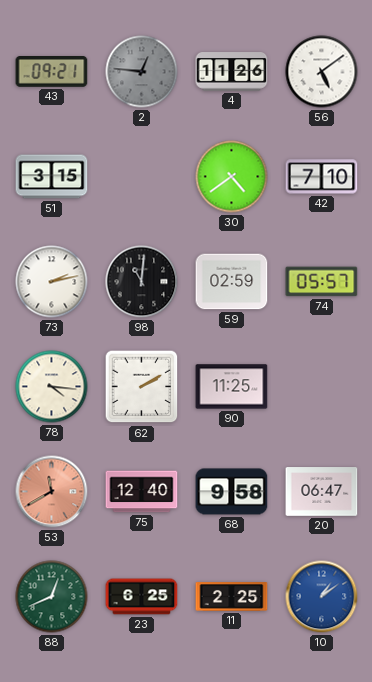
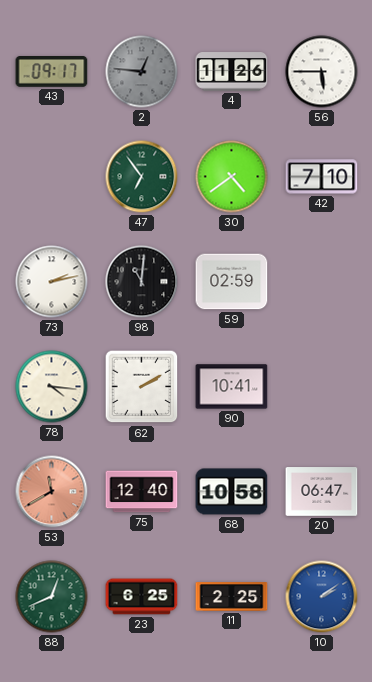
43: 09:21 -> 09:17 (52, 72)
56: 5:09 -> 5:45 (322, 72)
51: 3:15 -> none (52, 177)
47: none -> 6:54 (142, 177)
74: 05:57 -> none (322, 282)
90: 11:25 -> 10:41 (232, 387)
68: 9:58 -> 10:58 (232, 492)
10: 1:09 -> 2:09 (322, 597)
